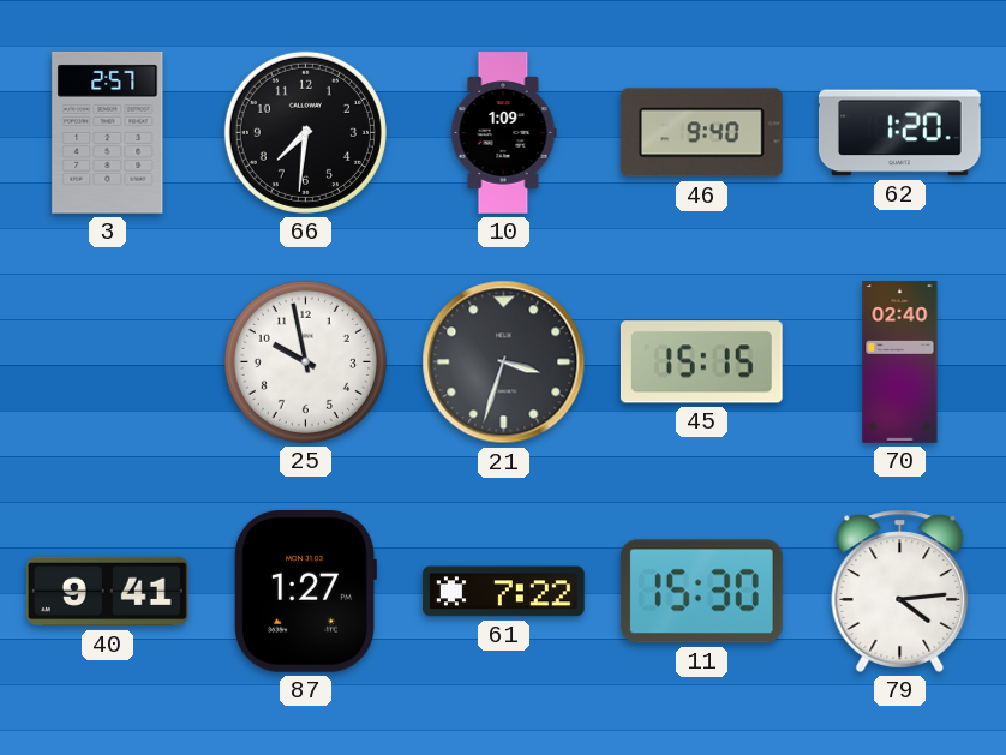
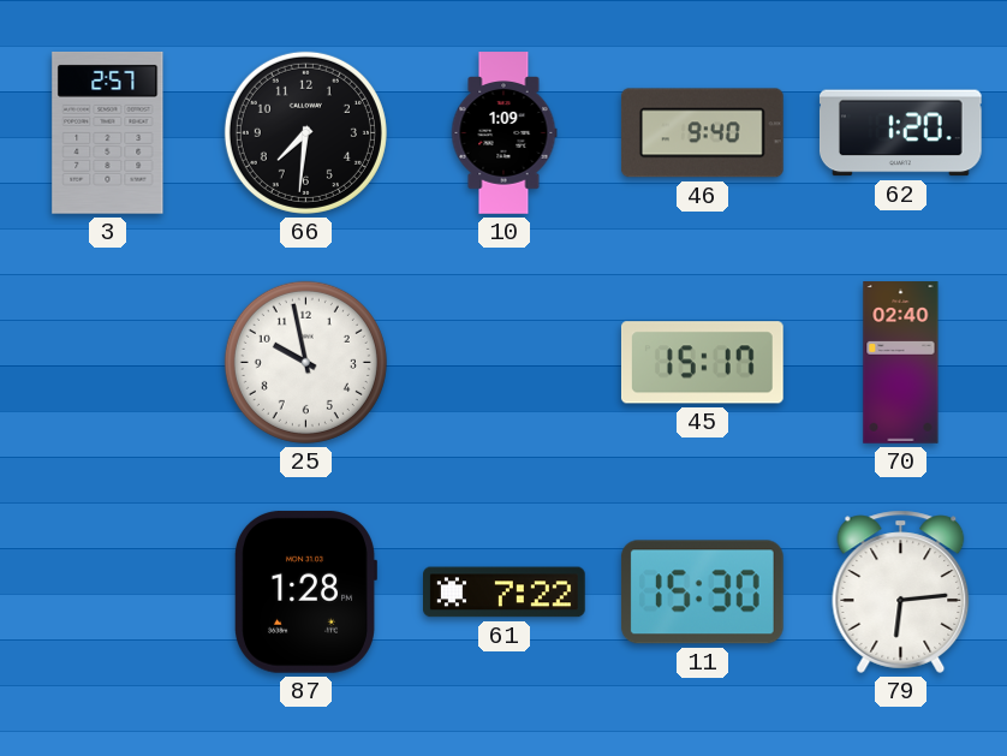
21: 3:33 -> none (504, 362)
45: 15:15 -> 15:17 (702, 363)
40: 9:41 -> none (108, 592)
87: 1:27 -> 1:28 (305, 591)
79: 4:14 -> 6:14 (901, 591)
